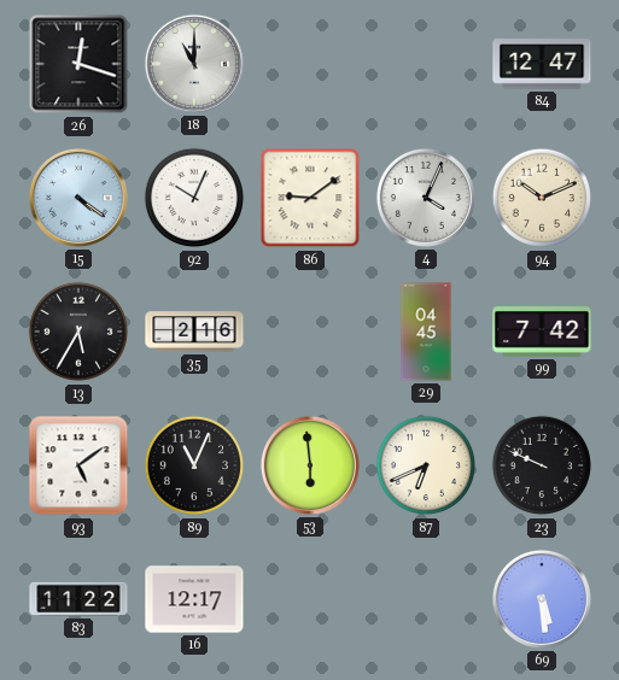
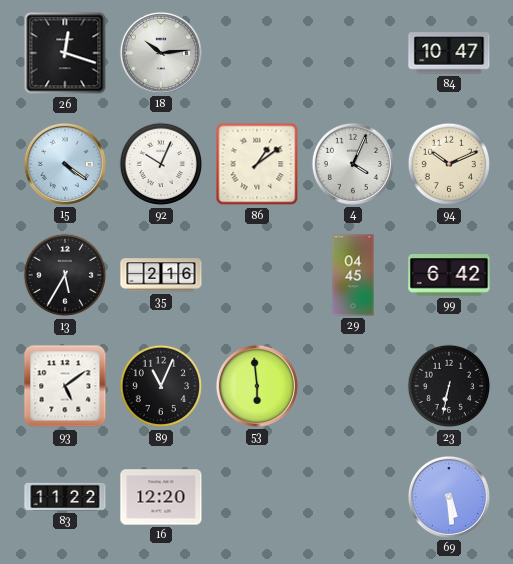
18: 11:00 -> 10:14 (161, 53)
84: 12:47 -> 10:47 (449, 53)
86: 9:09 -> 1:09 (257, 164)
99: 7:42 -> 6:42 (449, 276)
87: 6:41 -> none (426, 465)
23: 9:49 -> 6:32 (449, 386)
16: 12:17 -> 12:20 (161, 497)
